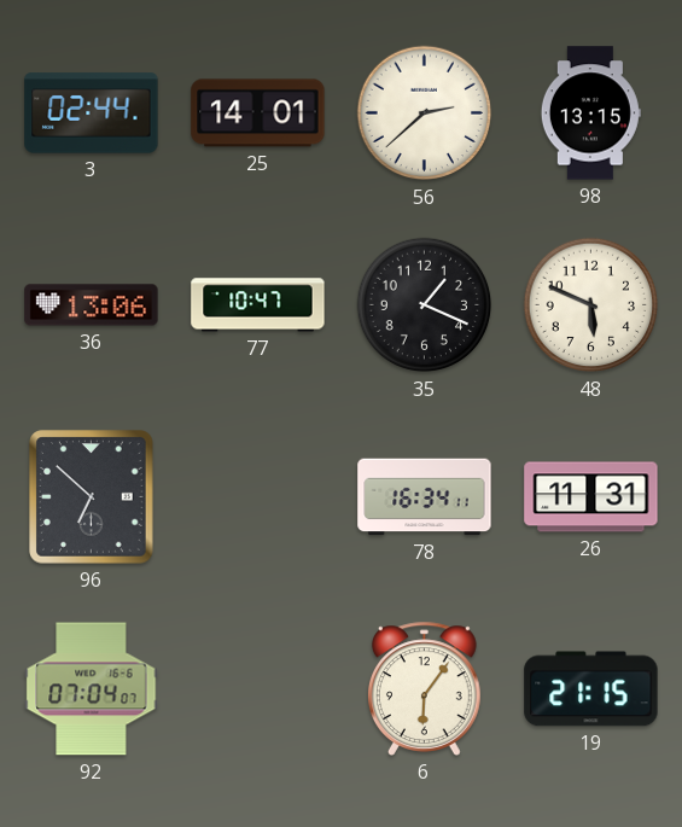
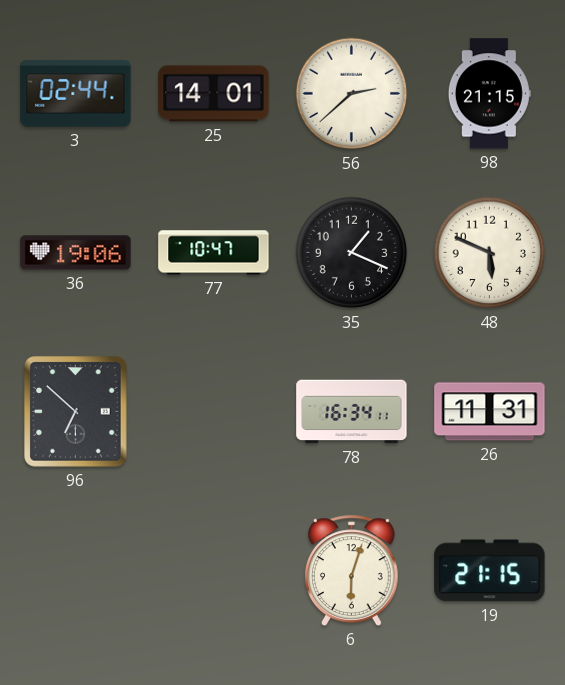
98: 13:15 -> 21:15 (489, 94)
36: 13:06 -> 19:06 (76, 253)
92: 07:04 -> none (92, 689)
6: 6:06 -> 6:03 (351, 570)
